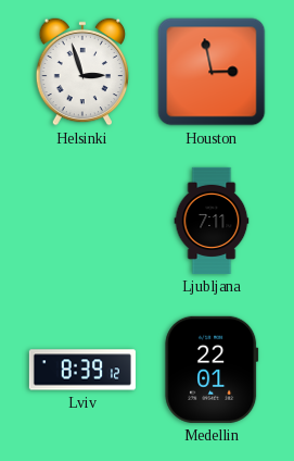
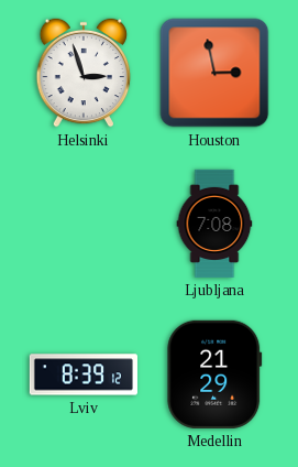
Ljubljana: 7:11 -> 7:08 (214, 224)
Medellin: 22:01 -> 21:29 (214, 374)
